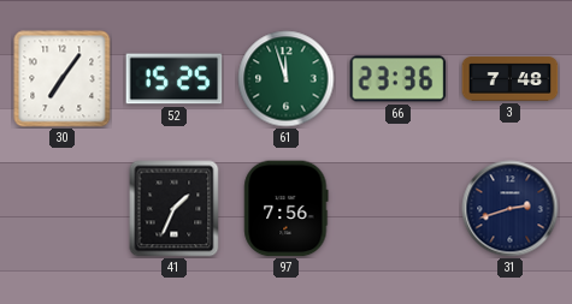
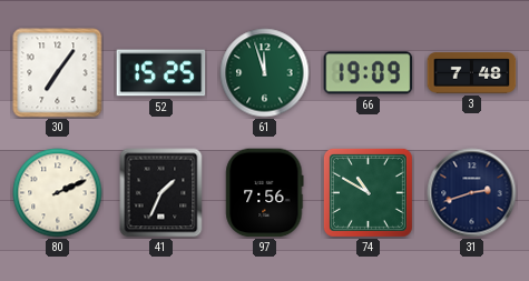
66: 23:36 -> 19:09 (369, 73)
80: none -> 2:11 (58, 193)
74: none -> 10:50 (368, 192)
